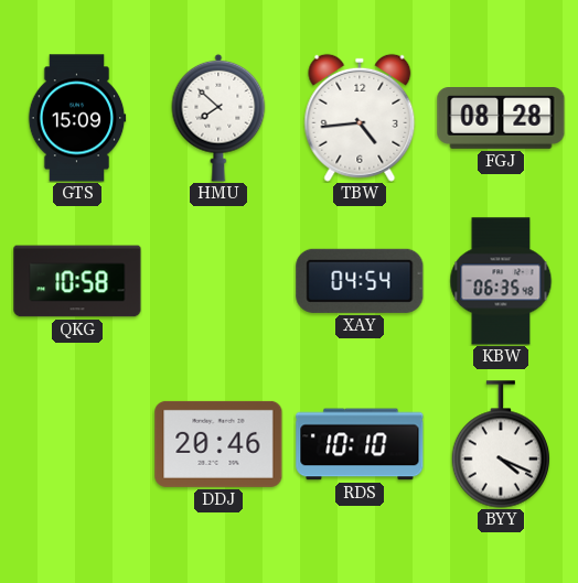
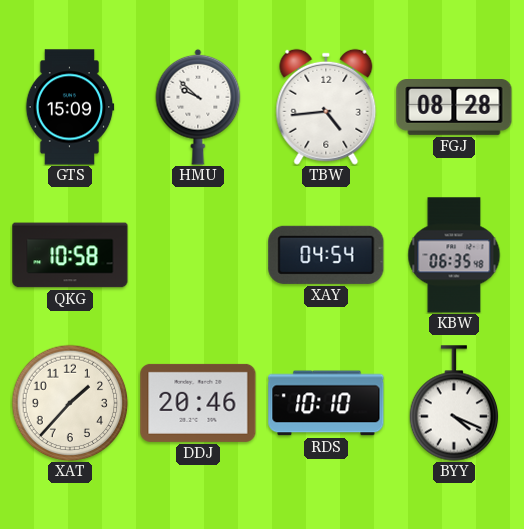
HMU: 7:52 -> 9:52 (198, 107)
XAT: none -> 1:37 (70, 403)
